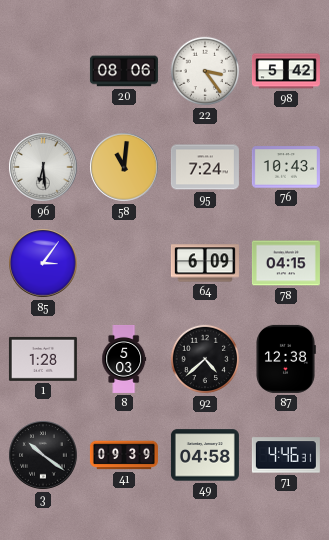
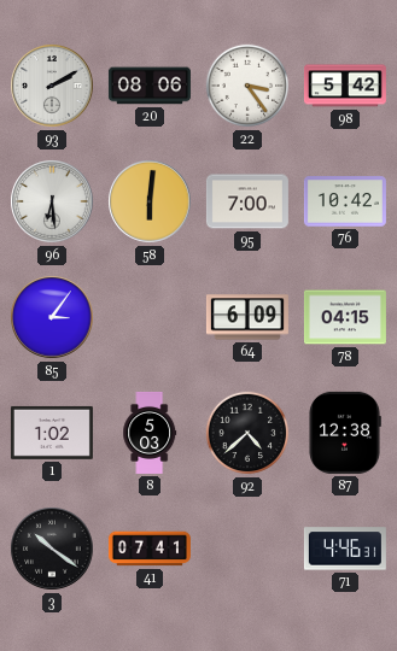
93: none -> 2:10 (52, 86)
58: 11:01 -> 6:01 (150, 201)
95: 7:24 -> 7:00 (247, 201)
76: 10:43 -> 10:42 (345, 201)
1: 1:28 -> 1:02 (52, 433)
41: 09:39 -> 07:41 (150, 549)
49: 04:58 -> none (205, 455)
